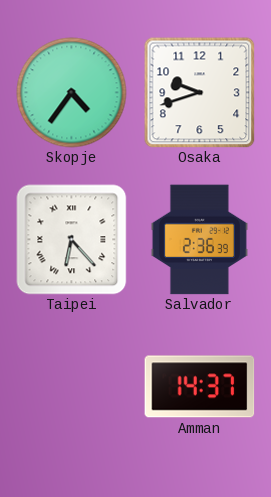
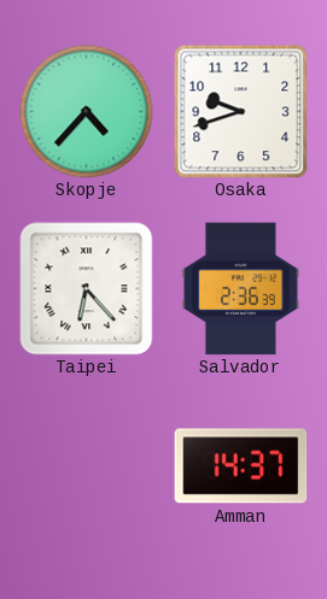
Skopje: 4:36 -> 4:37 (87, 112)
